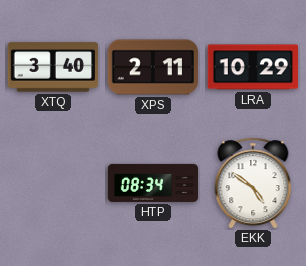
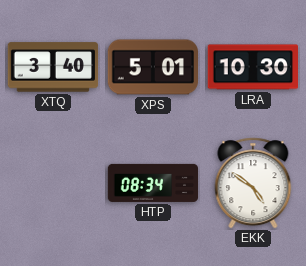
XPS: 2:11 -> 5:01 (153, 67)
LRA: 10:29 -> 10:30 (252, 67)
